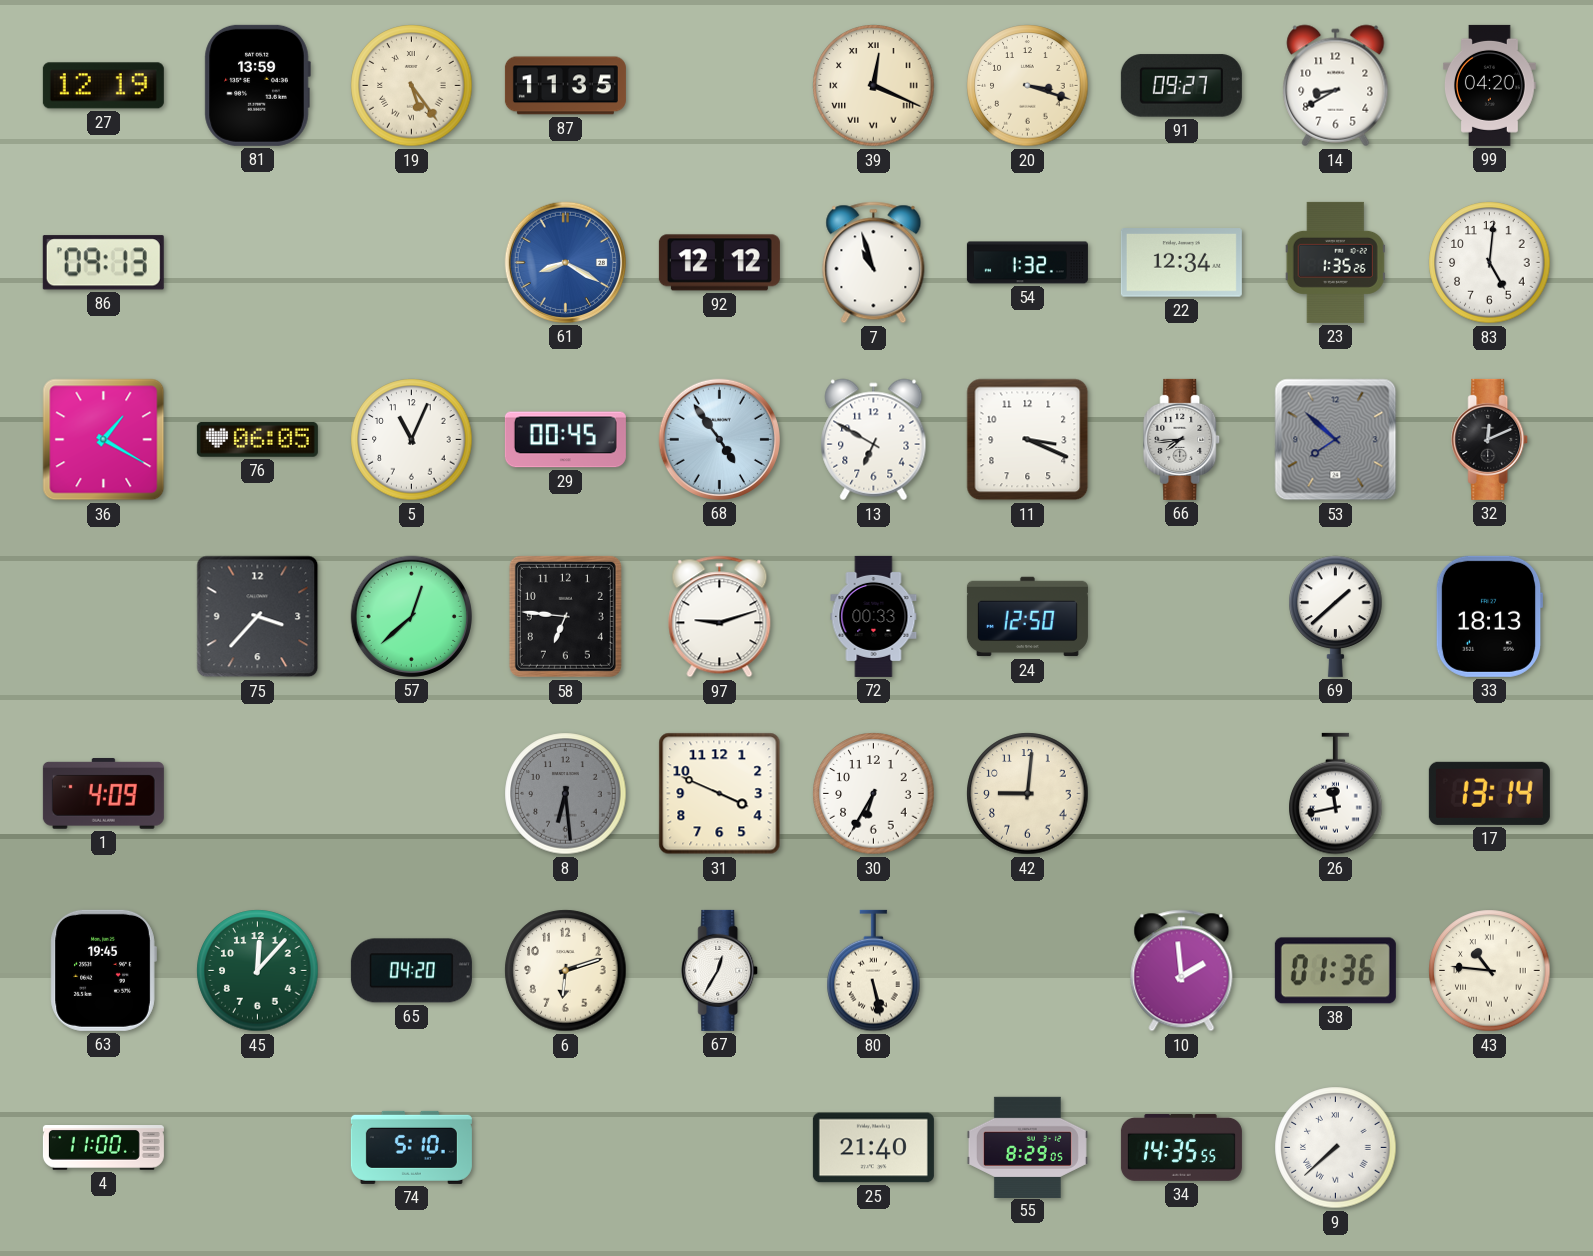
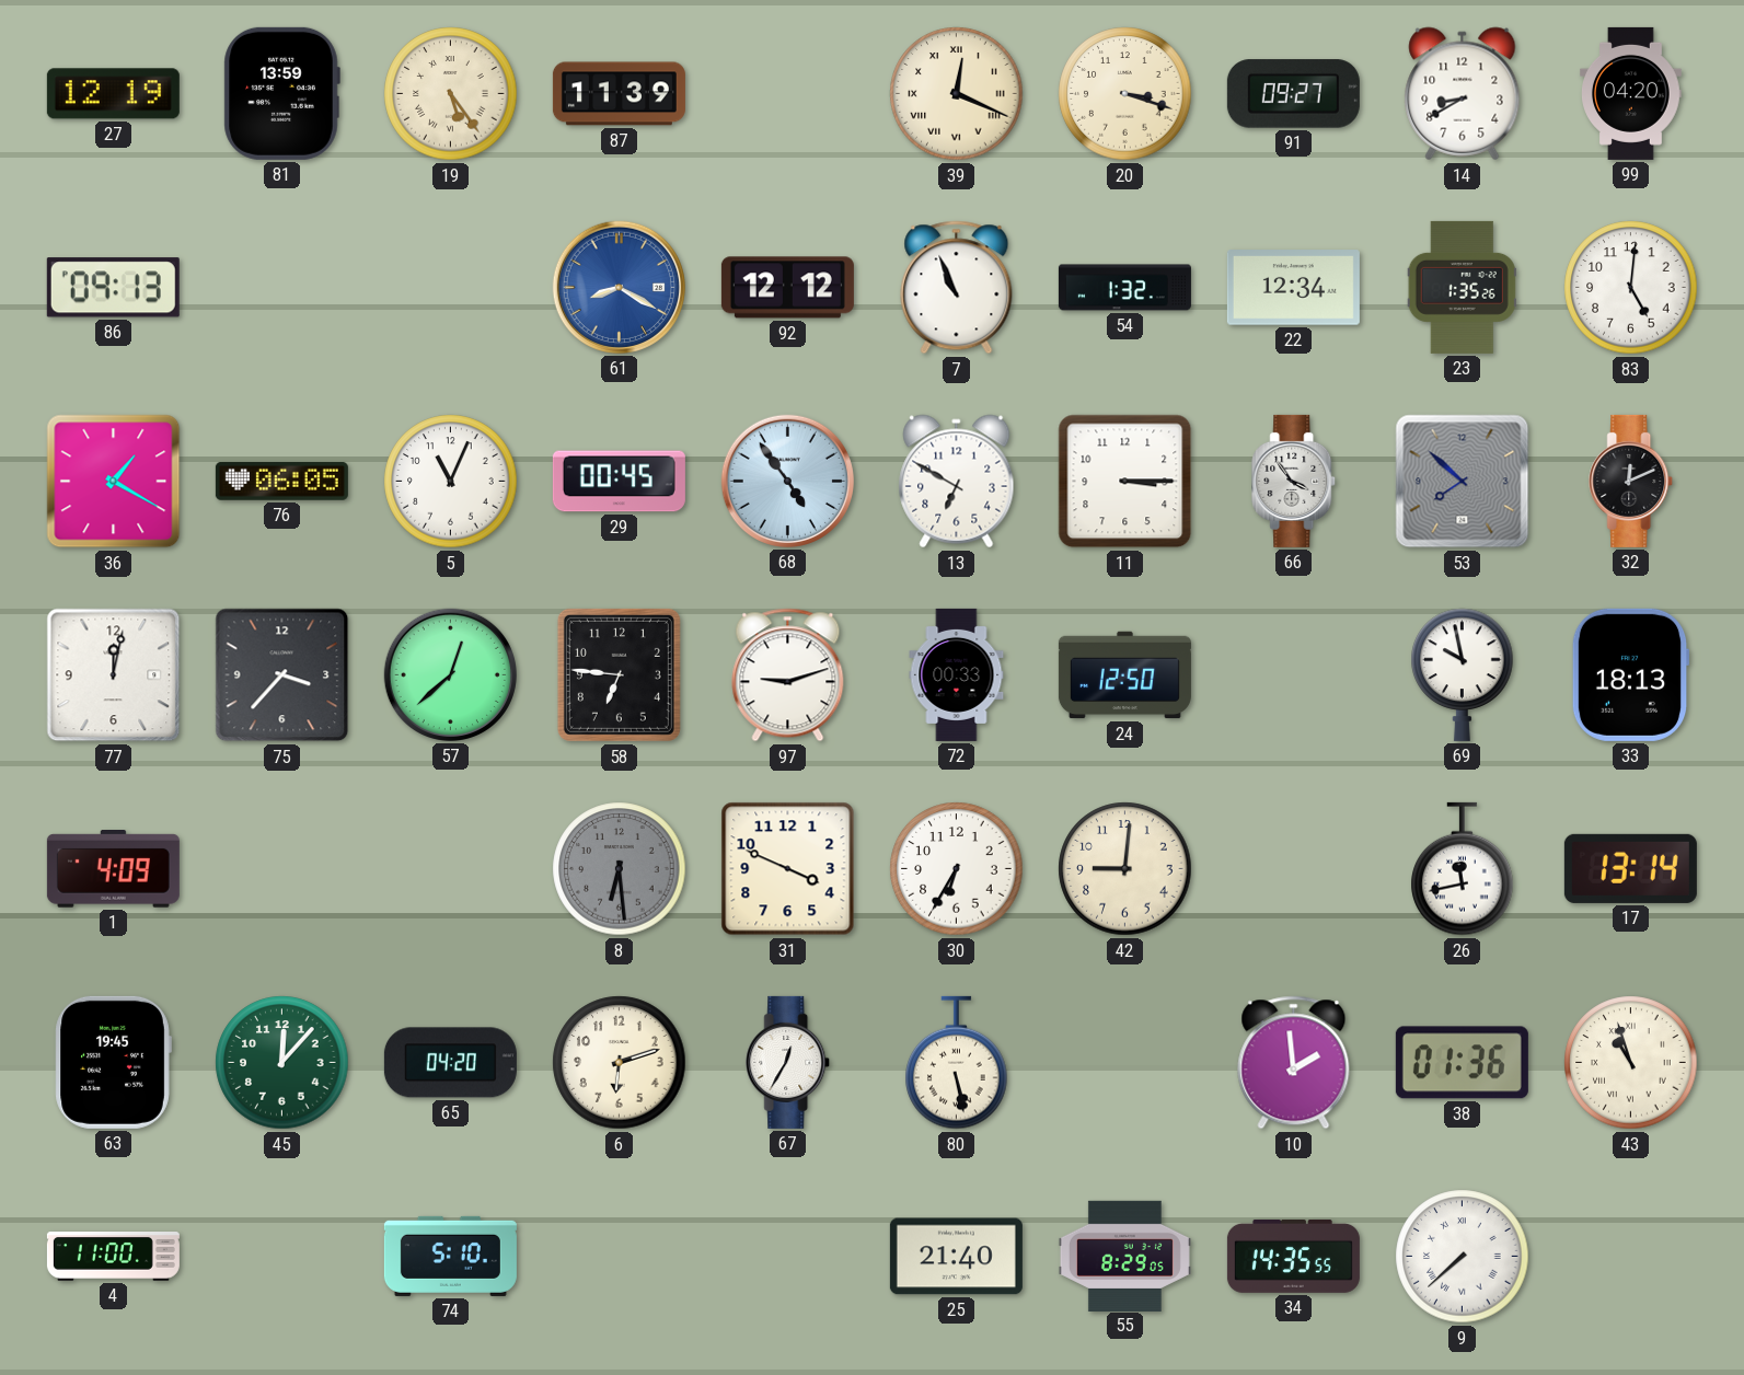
87: 11:35 -> 11:39 (619, 94)
7: 10:57 -> 10:56 (957, 288)
11: 3:19 -> 3:15 (1125, 482)
66: 7:44 -> 3:54 (1294, 481)
77: none -> 12:02 (114, 675)
69: 1:38 -> 9:58 (1463, 674)
43: 10:46 -> 10:57 (1631, 1063)
